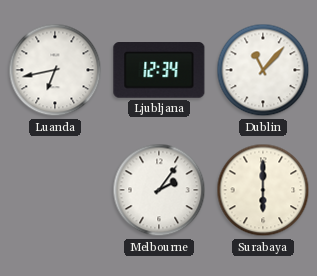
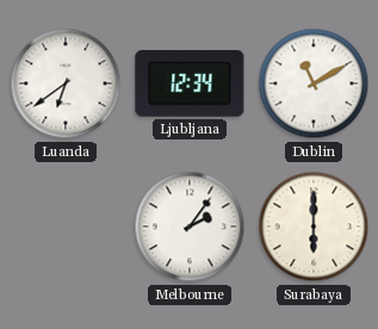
Luanda: 6:43 -> 6:39 (66, 83)
Dublin: 11:07 -> 11:10 (314, 83)
